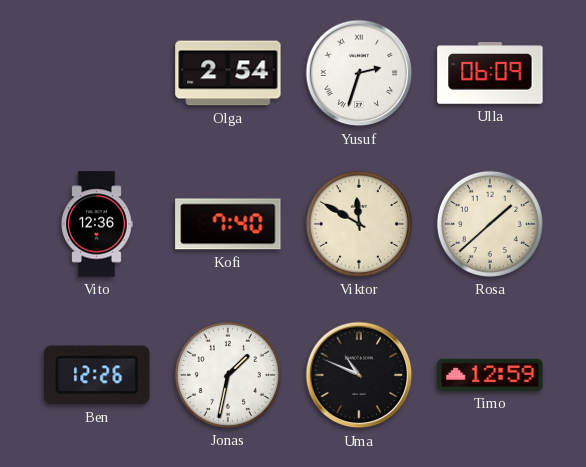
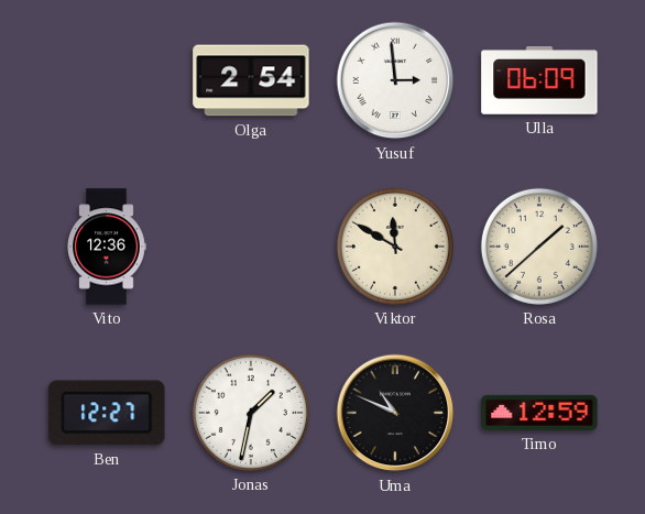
Yusuf: 2:33 -> 2:59 (395, 80)
Kofi: 7:40 -> none (228, 224)
Ben: 12:26 -> 12:27 (107, 413)
